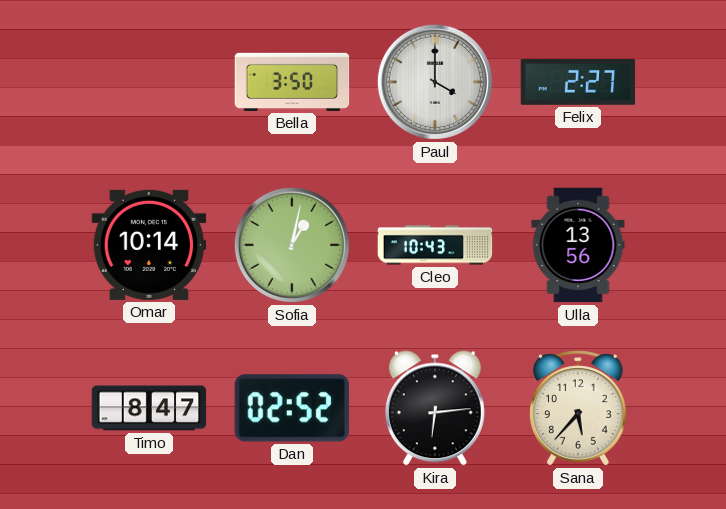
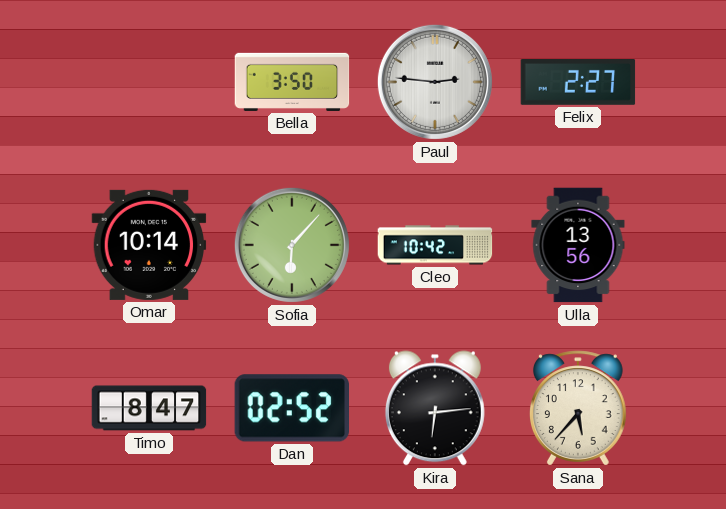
Paul: 4:00 -> 2:46 (435, 82)
Sofia: 1:02 -> 6:07 (292, 245)
Cleo: 10:43 -> 10:42 (435, 245)
